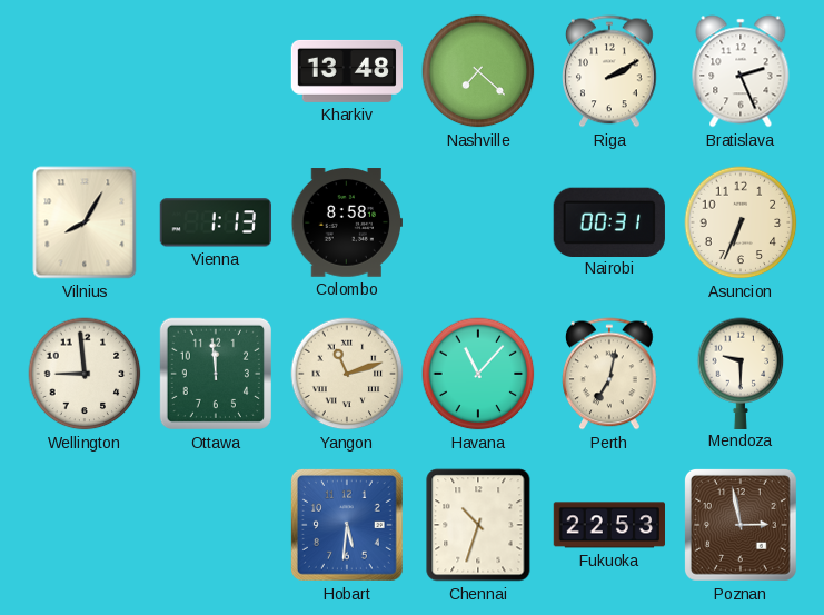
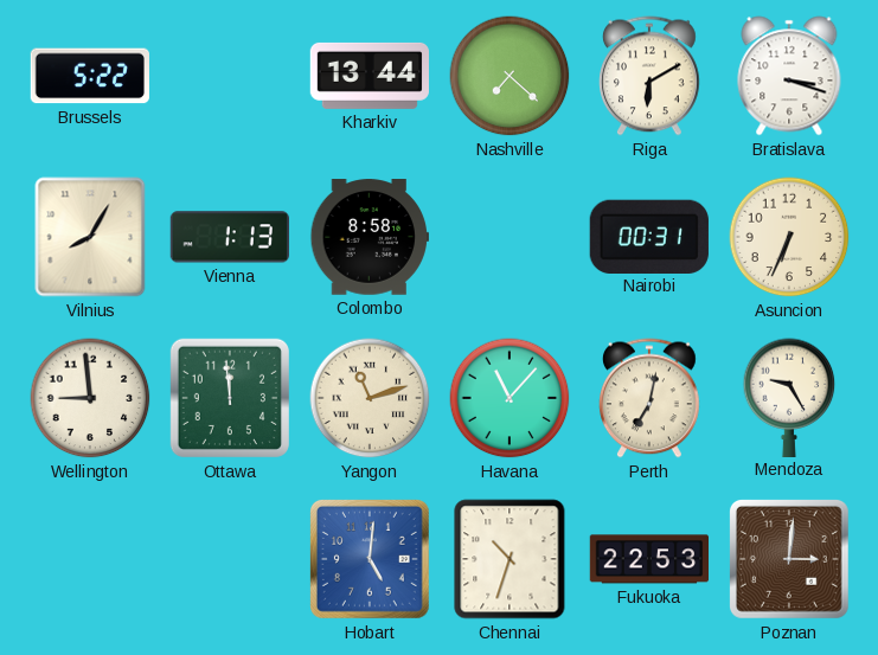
Brussels: none -> 5:22 (90, 76)
Kharkiv: 13:48 -> 13:44 (368, 76)
Riga: 2:10 -> 6:10 (651, 76)
Bratislava: 2:26 -> 3:18 (789, 76)
Mendoza: 9:30 -> 9:25 (789, 397)
Hobart: 5:31 -> 5:01 (370, 559)
Poznan: 2:58 -> 3:01 (789, 559)
